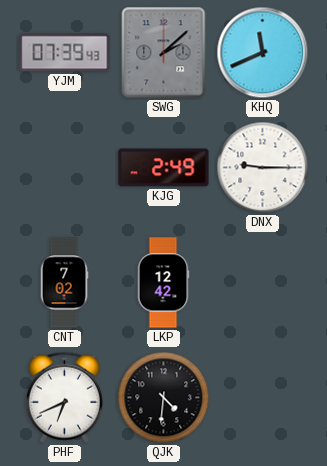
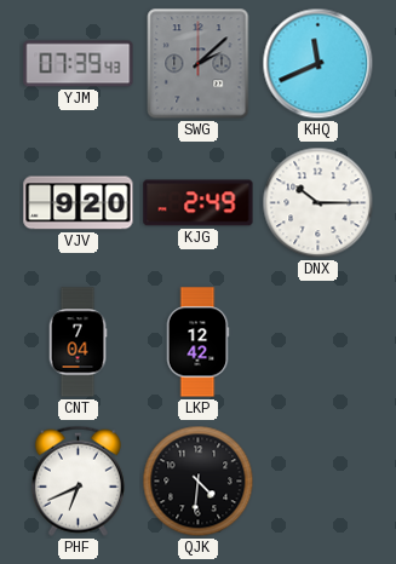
VJV: none -> 9:20 (79, 203)
DNX: 9:15 -> 10:15 (318, 203)
CNT: 7:02 -> 7:04 (78, 343)
